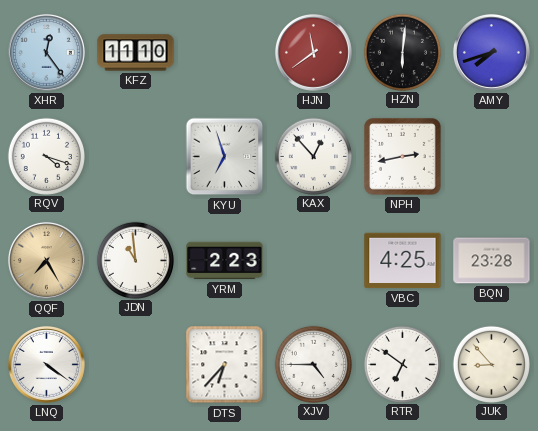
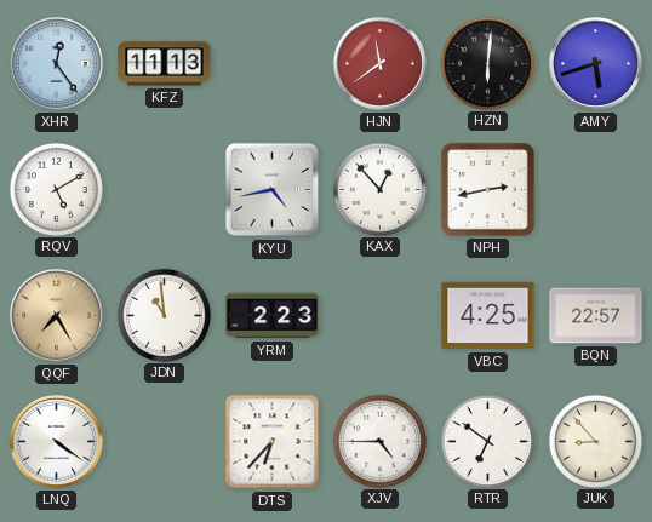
KFZ: 11:10 -> 11:13 (165, 64)
AMY: 7:42 -> 5:42 (595, 63)
RQV: 4:18 -> 5:10 (56, 189)
KYU: 6:57 -> 4:43 (273, 190)
BQN: 23:28 -> 22:57 (596, 316)
